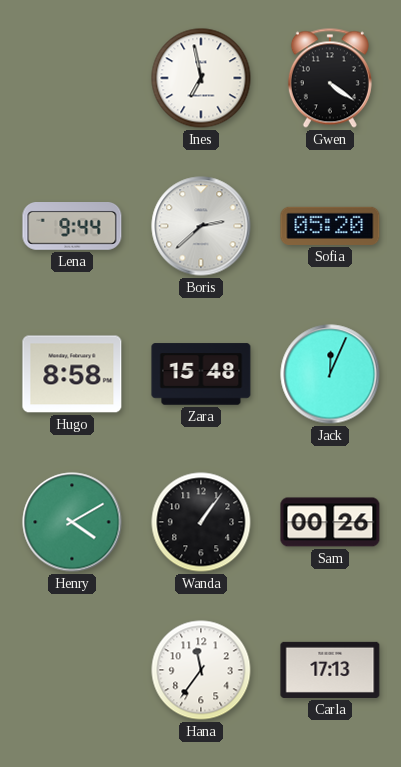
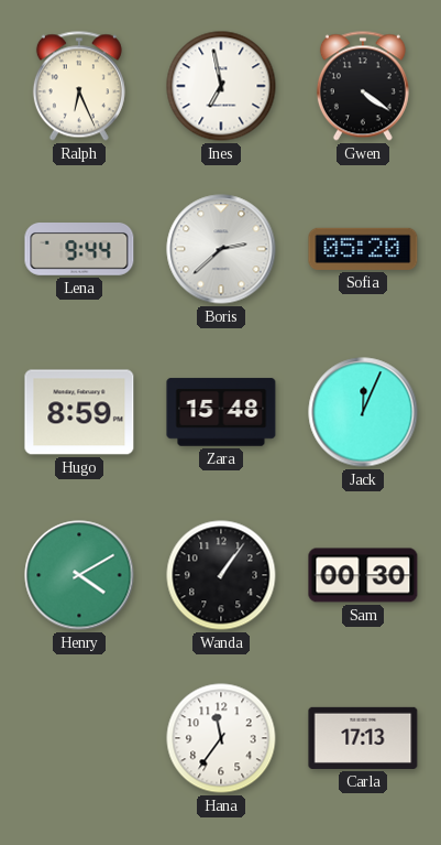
Ralph: none -> 6:26 (79, 86)
Hugo: 8:58 -> 8:59 (79, 412)
Sam: 00:26 -> 00:30 (363, 575)
